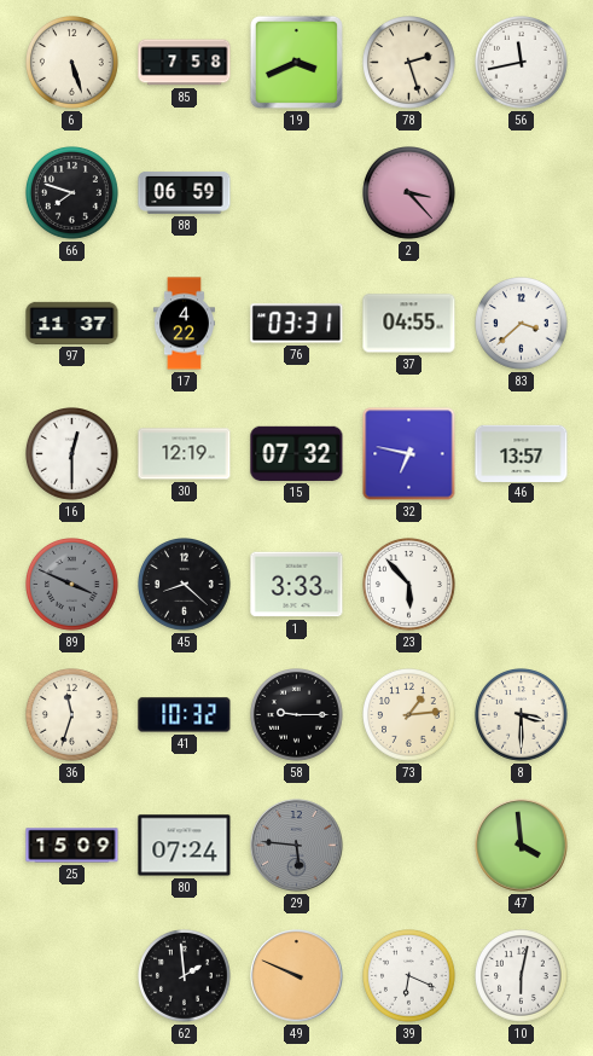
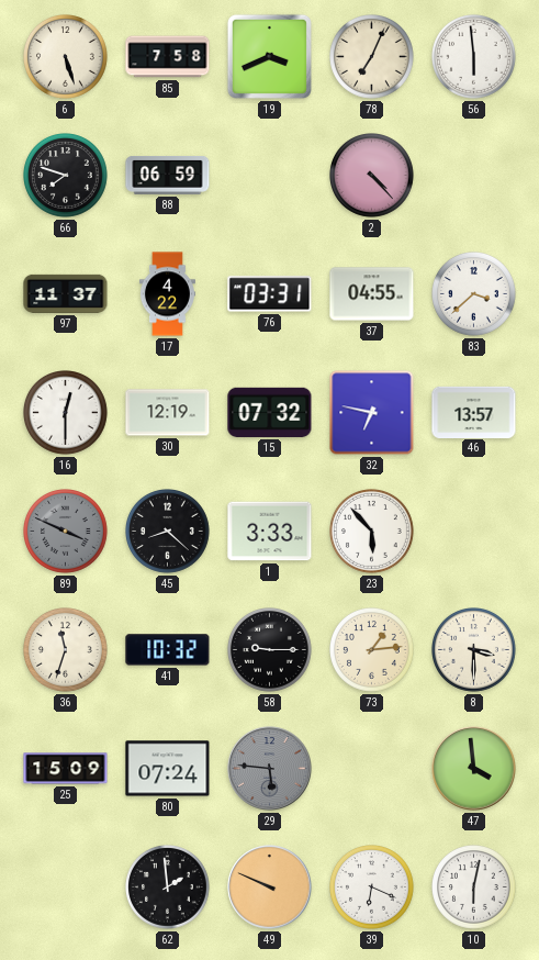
78: 2:27 -> 7:04 (372, 57)
56: 11:43 -> 5:59 (474, 57)
2: 3:23 -> 4:23 (372, 176)
